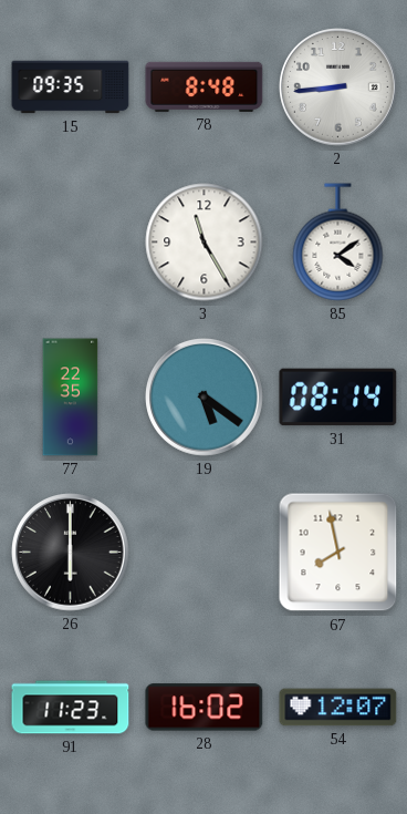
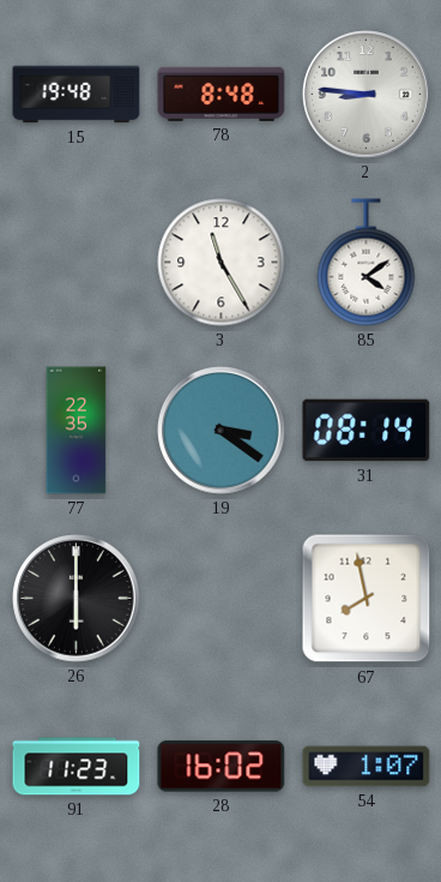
15: 09:35 -> 19:48 (77, 95)
2: 8:44 -> 8:46 (367, 95)
19: 5:21 -> 3:21 (222, 431)
54: 12:07 -> 1:07 (367, 767)
